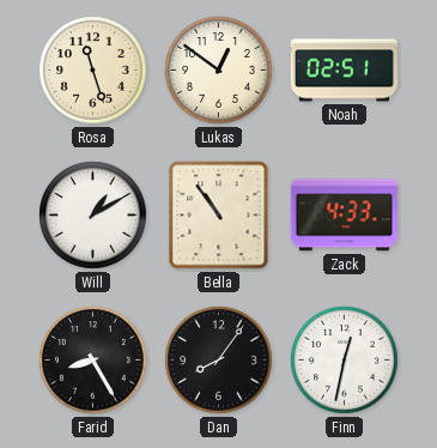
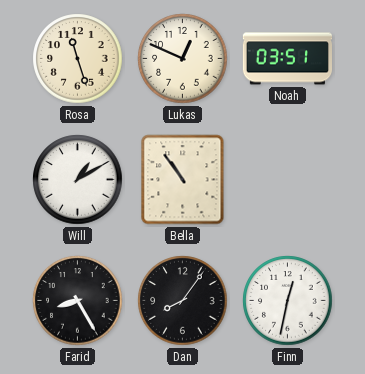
Lukas: 12:51 -> 12:49 (183, 59)
Noah: 02:51 -> 03:51 (287, 59)
Zack: 4:33 -> none (344, 216)
